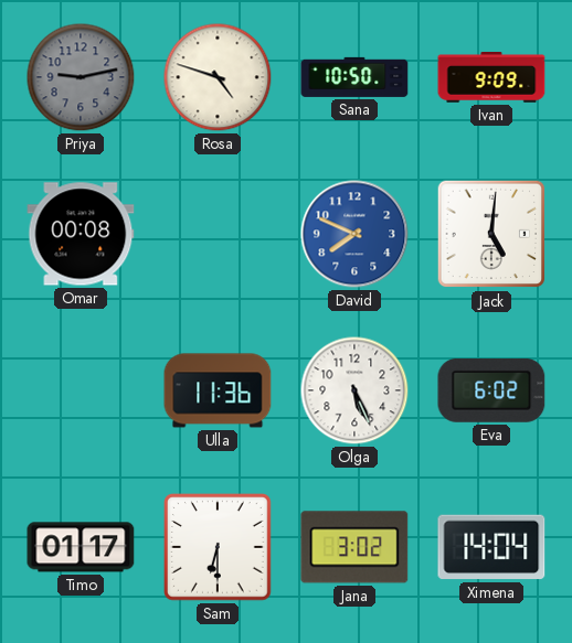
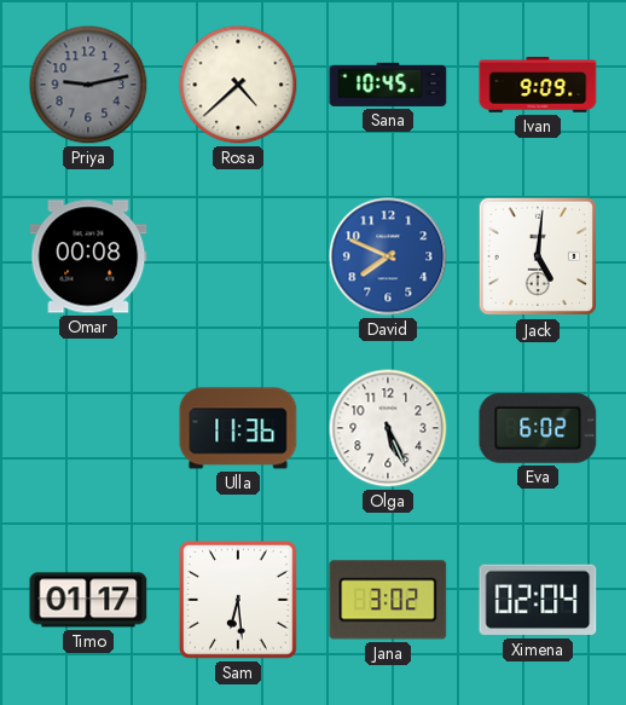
Rosa: 4:48 -> 4:38 (238, 85)
Sana: 10:50 -> 10:45 (388, 85)
Sam: 6:30 -> 6:29 (239, 601)
Ximena: 14:04 -> 02:04 (538, 600)
